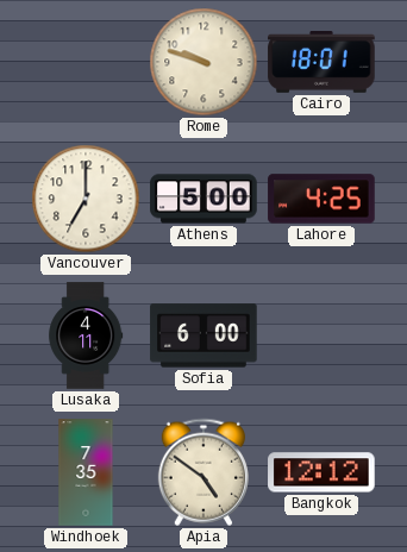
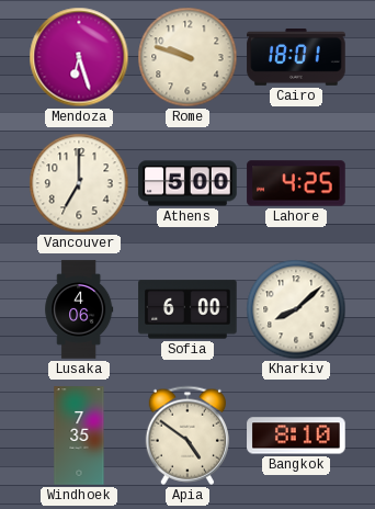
Mendoza: none -> 6:27 (79, 57)
Lusaka: 4:11 -> 4:06 (79, 309)
Kharkiv: none -> 8:08 (296, 309)
Bangkok: 12:12 -> 8:10 (296, 436)
